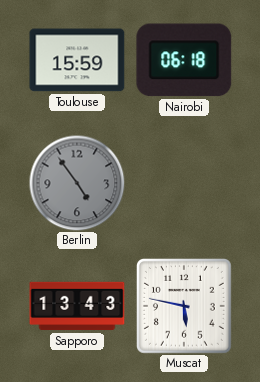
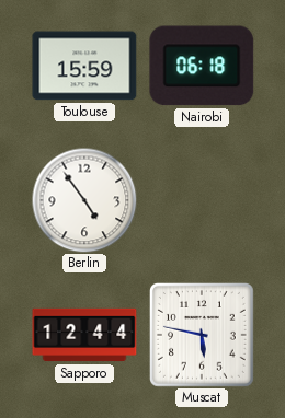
Berlin dial: grey -> white (84, 200)
Sapporo: 13:43 -> 12:44 (84, 335)
